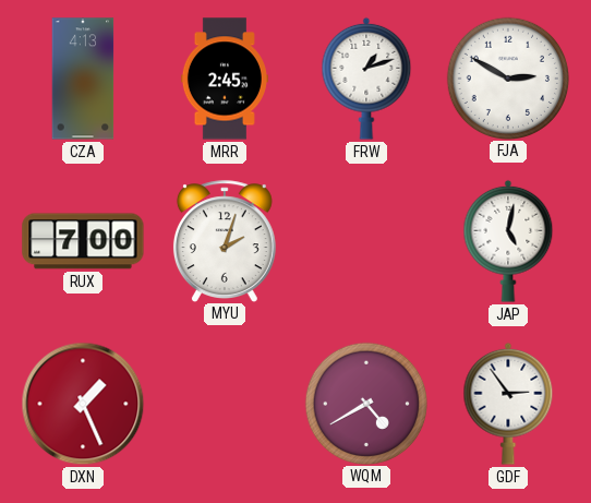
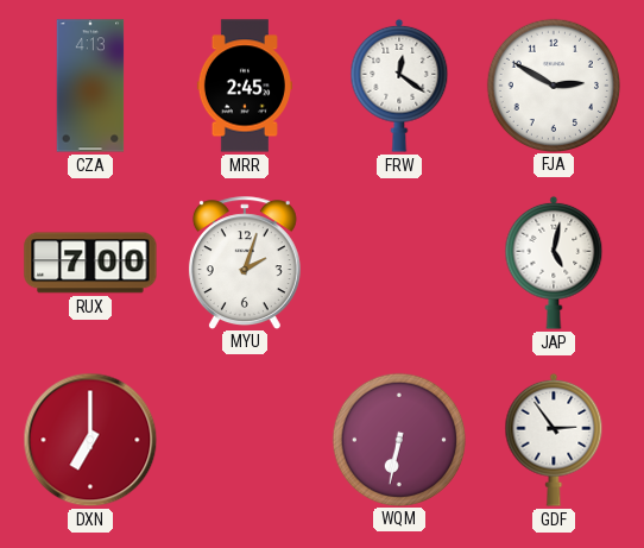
FRW: 1:12 -> 12:21 (399, 86)
DXN: 1:26 -> 7:00 (90, 440)
WQM: 4:40 -> 6:32 (398, 439)
